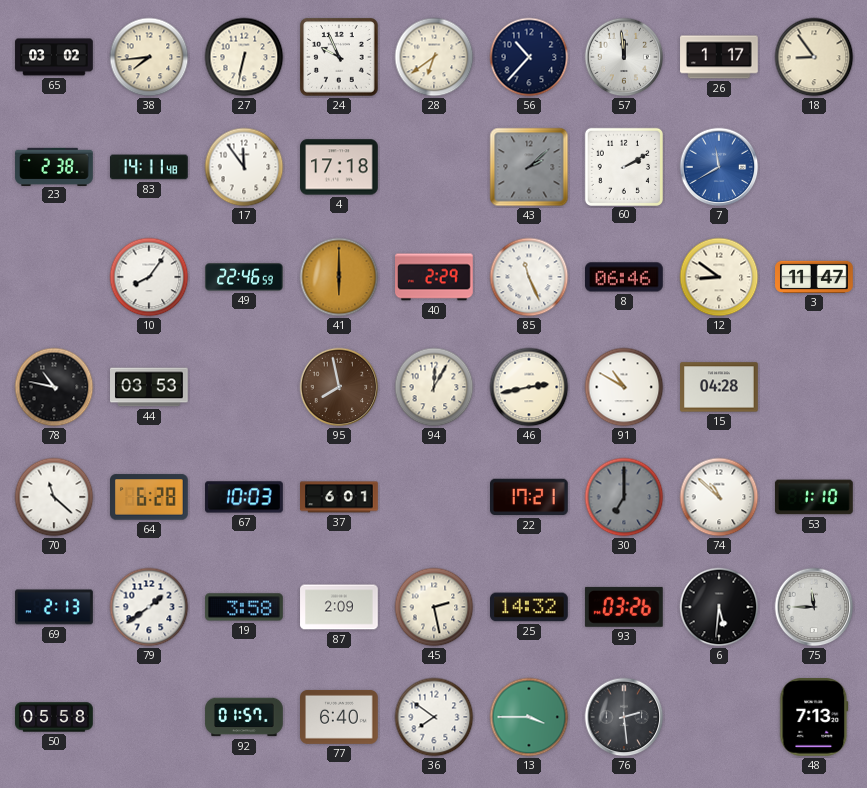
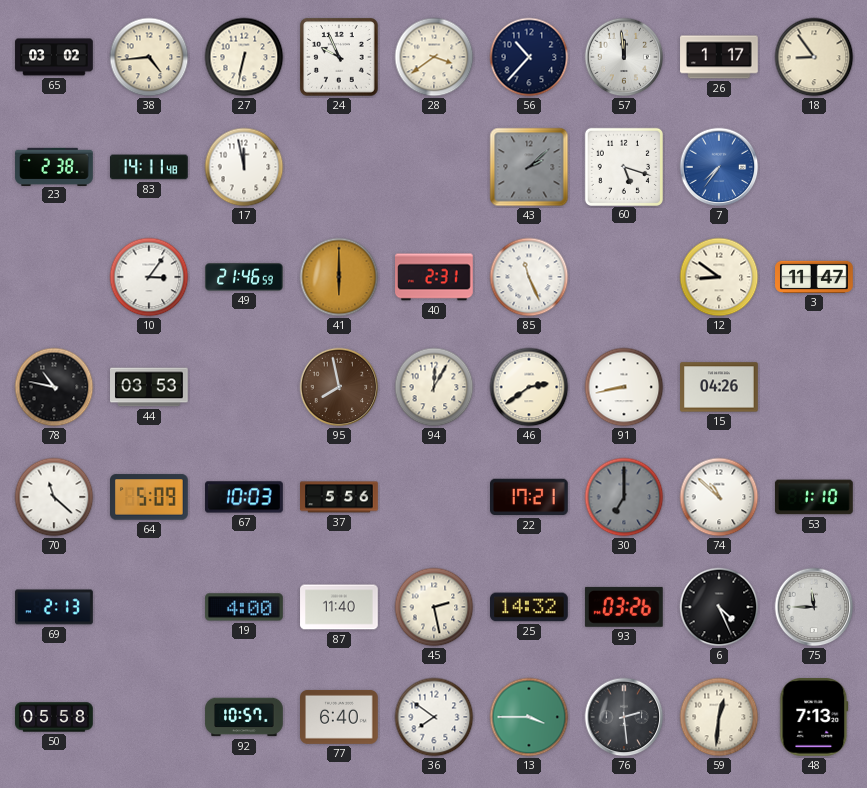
38: 7:44 -> 4:44 (149, 57)
28: 6:39 -> 3:39 (434, 57)
17: 11:54 -> 11:58 (244, 167)
4: 17:18 -> none (339, 167)
60: 2:10 -> 5:18 (623, 166)
7: 11:40 -> 7:36 (719, 167)
10: 8:06 -> 3:06 (149, 277)
49: 22:46 -> 21:46 (244, 277)
40: 2:29 -> 2:31 (434, 277)
8: 06:46 -> none (625, 277)
46: 2:43 -> 2:39 (529, 387)
91: 10:50 -> 8:43 (624, 387)
15: 04:28 -> 04:26 (719, 387)
64: 6:28 -> 5:09 (150, 497)
37: 6:01 -> 5:56 (339, 497)
79: 1:39 -> none (149, 607)
19: 3:58 -> 4:00 (244, 607)
87: 2:09 -> 11:40 (339, 607)
6: 5:31 -> 4:26 (719, 607)
92: 01:57 -> 10:57 (244, 717)
59: none -> 12:31 (719, 717)
